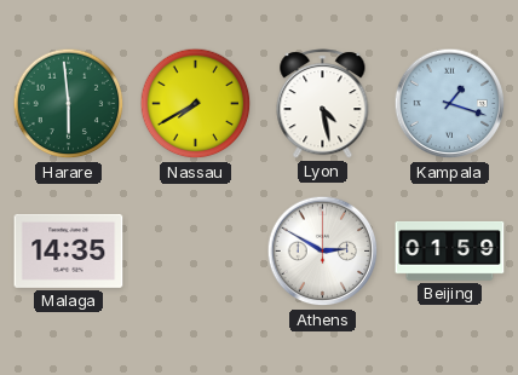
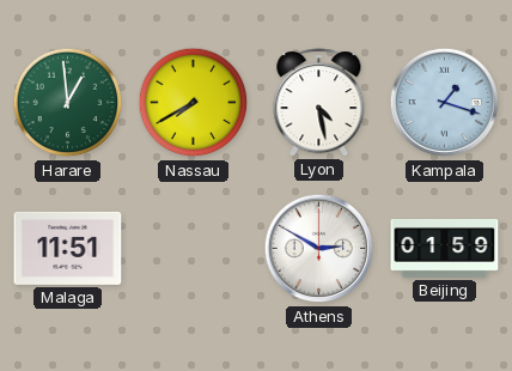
Harare: 5:59 -> 12:59 (68, 103)
Malaga: 14:35 -> 11:51 (68, 248)
